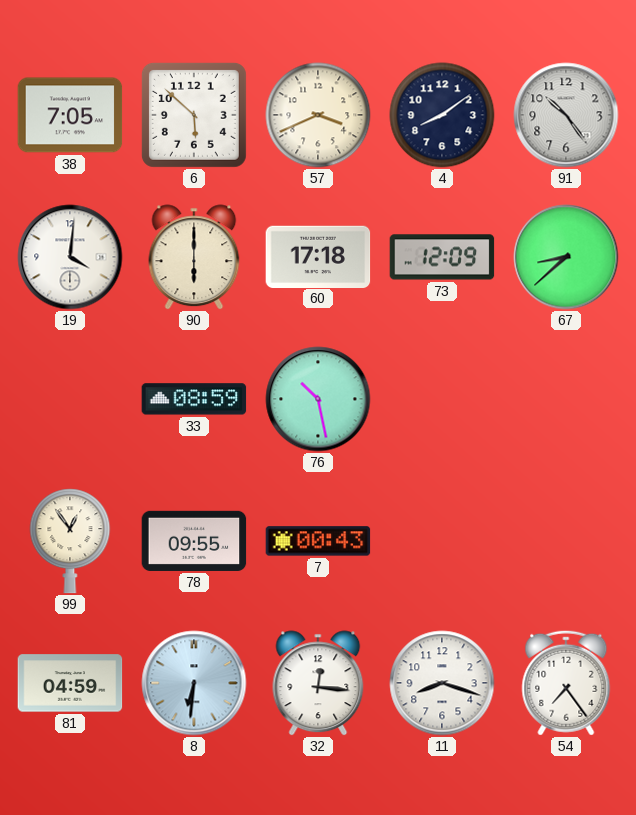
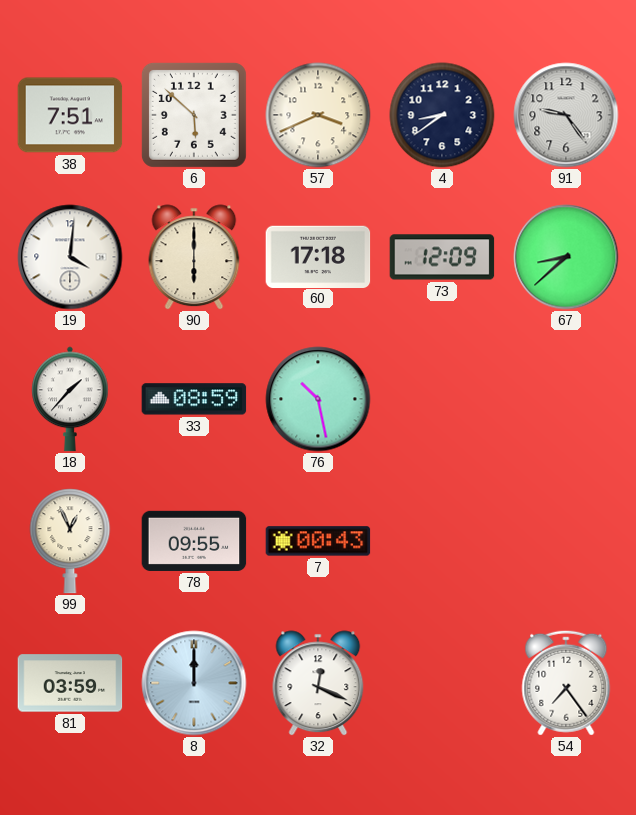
38: 7:05 -> 7:51 (70, 115)
4: 8:09 -> 8:39 (442, 115)
91: 10:24 -> 9:24 (566, 115)
18: none -> 1:37 (70, 399)
99: 12:54 -> 12:56 (70, 541)
81: 04:59 -> 03:59 (70, 683)
8: 6:31 -> 12:00 (194, 683)
32: 12:16 -> 12:19 (318, 683)
11: 8:18 -> none (442, 683)
